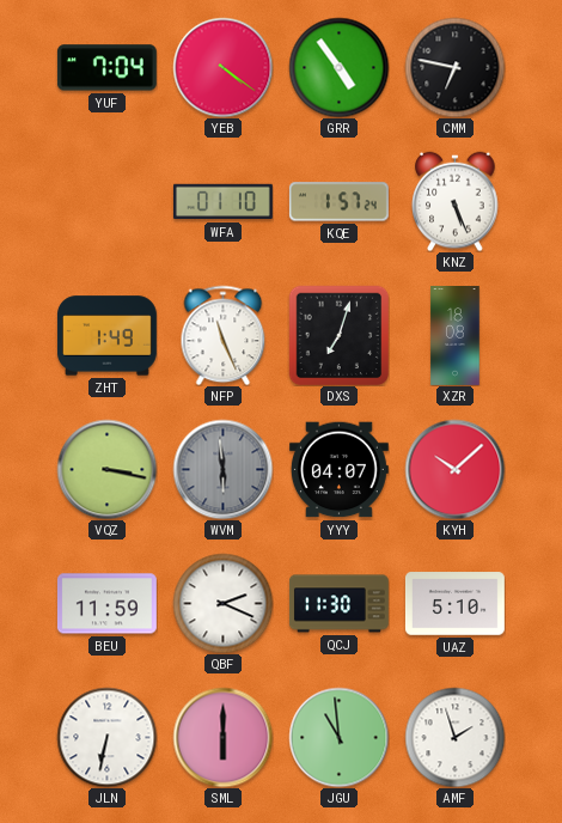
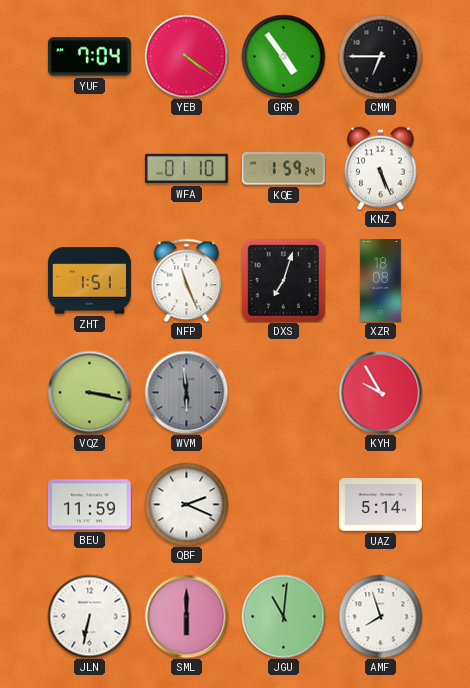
CMM: 6:47 -> 6:45 (380, 56)
KQE: 1:57 -> 1:59 (283, 169)
ZHT: 1:49 -> 1:51 (89, 281)
YYY: 04:07 -> none (338, 470)
KYH: 10:08 -> 9:55 (380, 392)
QCJ: 11:30 -> none (338, 604)
UAZ: 5:10 -> 5:14 (380, 505)
JGU: 10:59 -> 11:01 (283, 616)
AMF: 1:57 -> 7:57 (380, 616)
